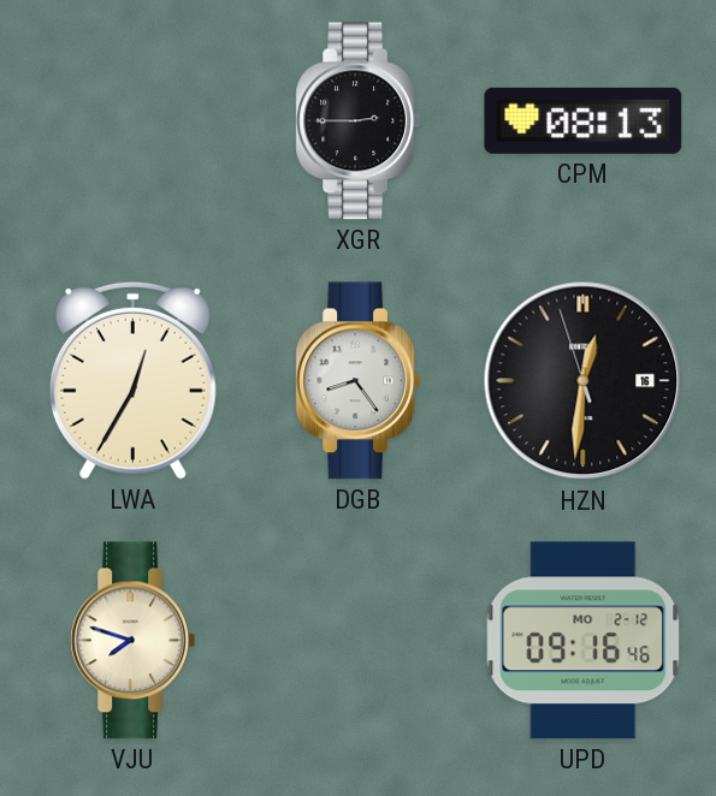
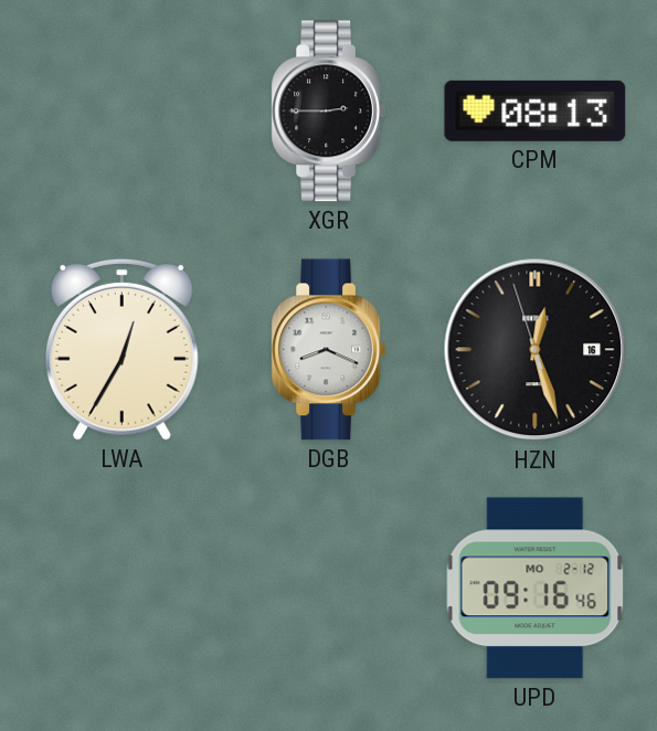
DGB: 8:24 -> 8:19 (328, 350)
HZN: 12:30 -> 12:26 (536, 350)
VJU: 7:48 -> none (132, 641)
